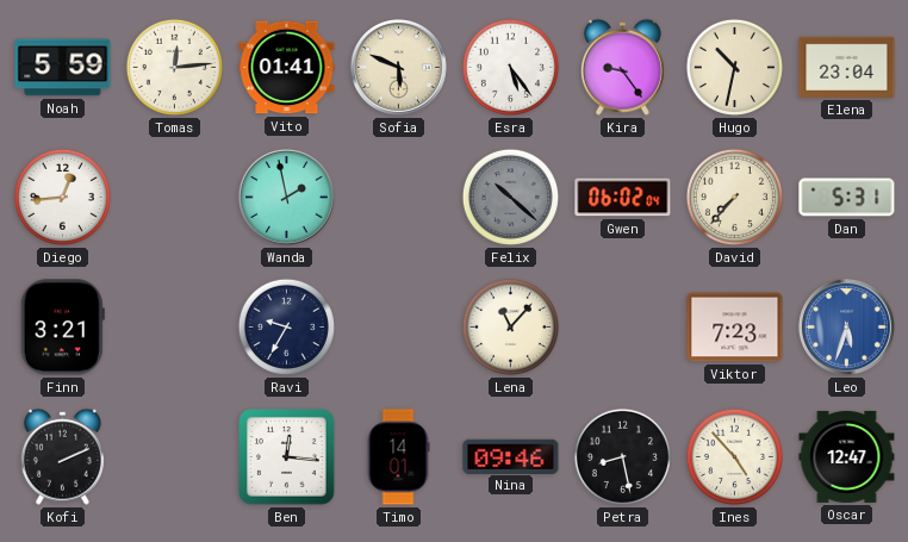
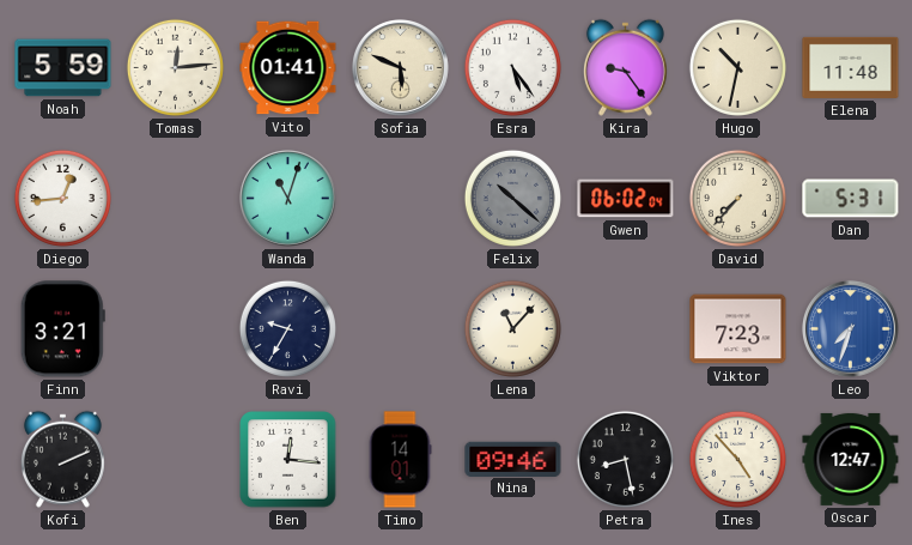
Elena: 23:04 -> 11:48 (851, 67)
Wanda: 1:58 -> 11:03 (287, 198)
Leo: 5:33 -> 7:33 (850, 328)
